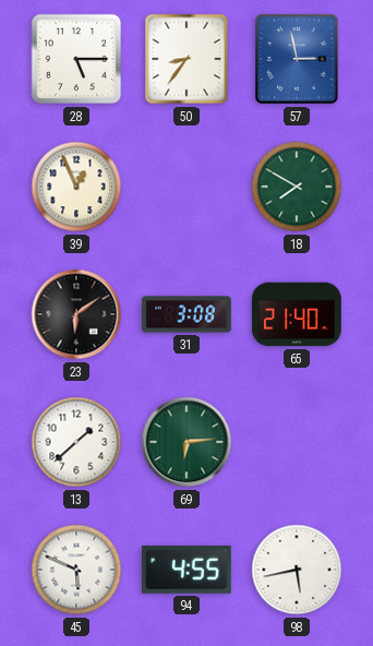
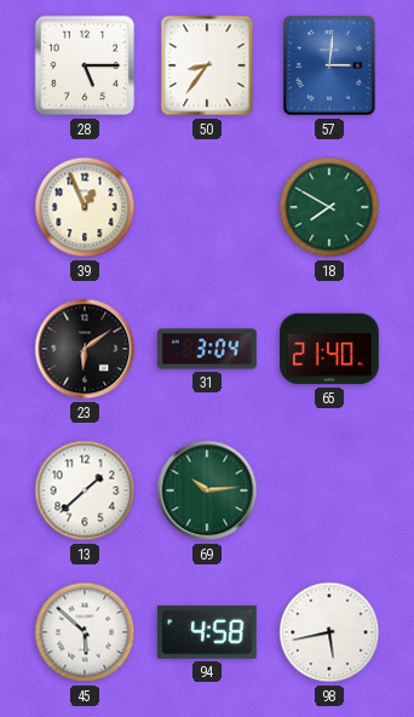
57: 2:58 -> 3:01 (329, 65)
31: 3:08 -> 3:04 (207, 349)
69: 6:14 -> 10:14 (207, 491)
45: 5:49 -> 5:52 (85, 632)
94: 4:55 -> 4:58 (207, 632)
